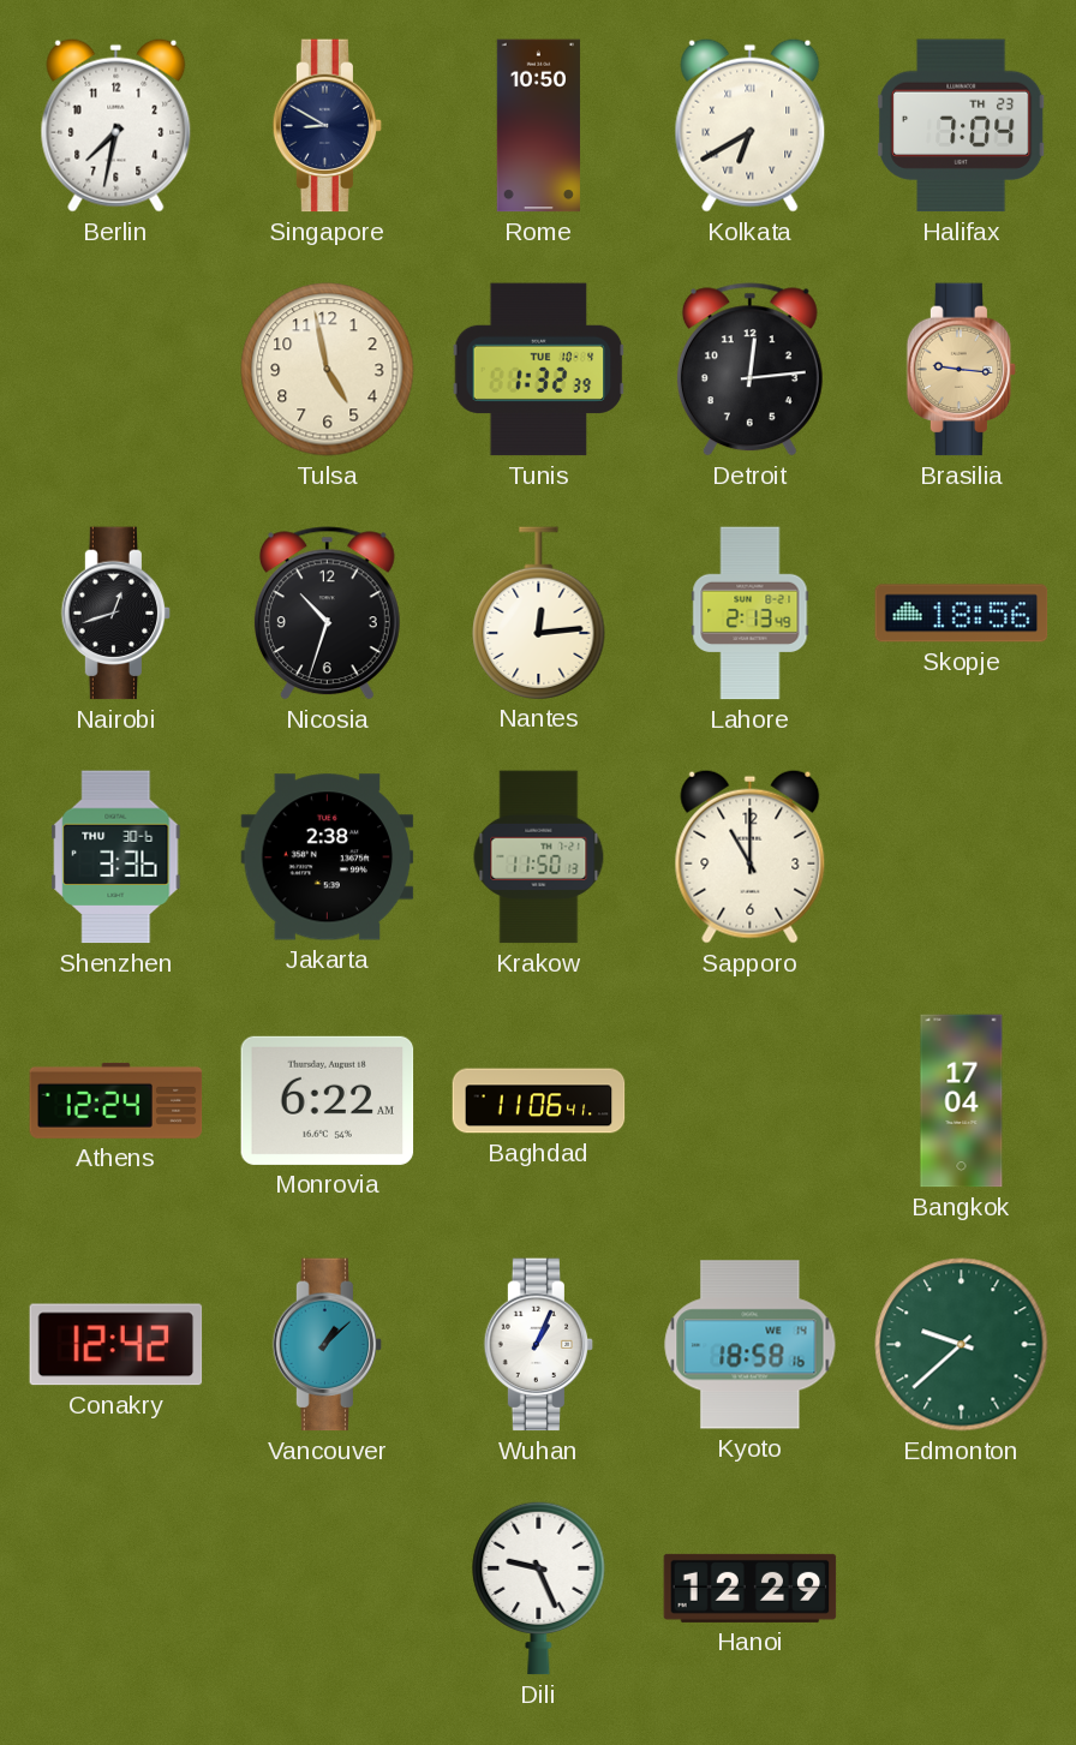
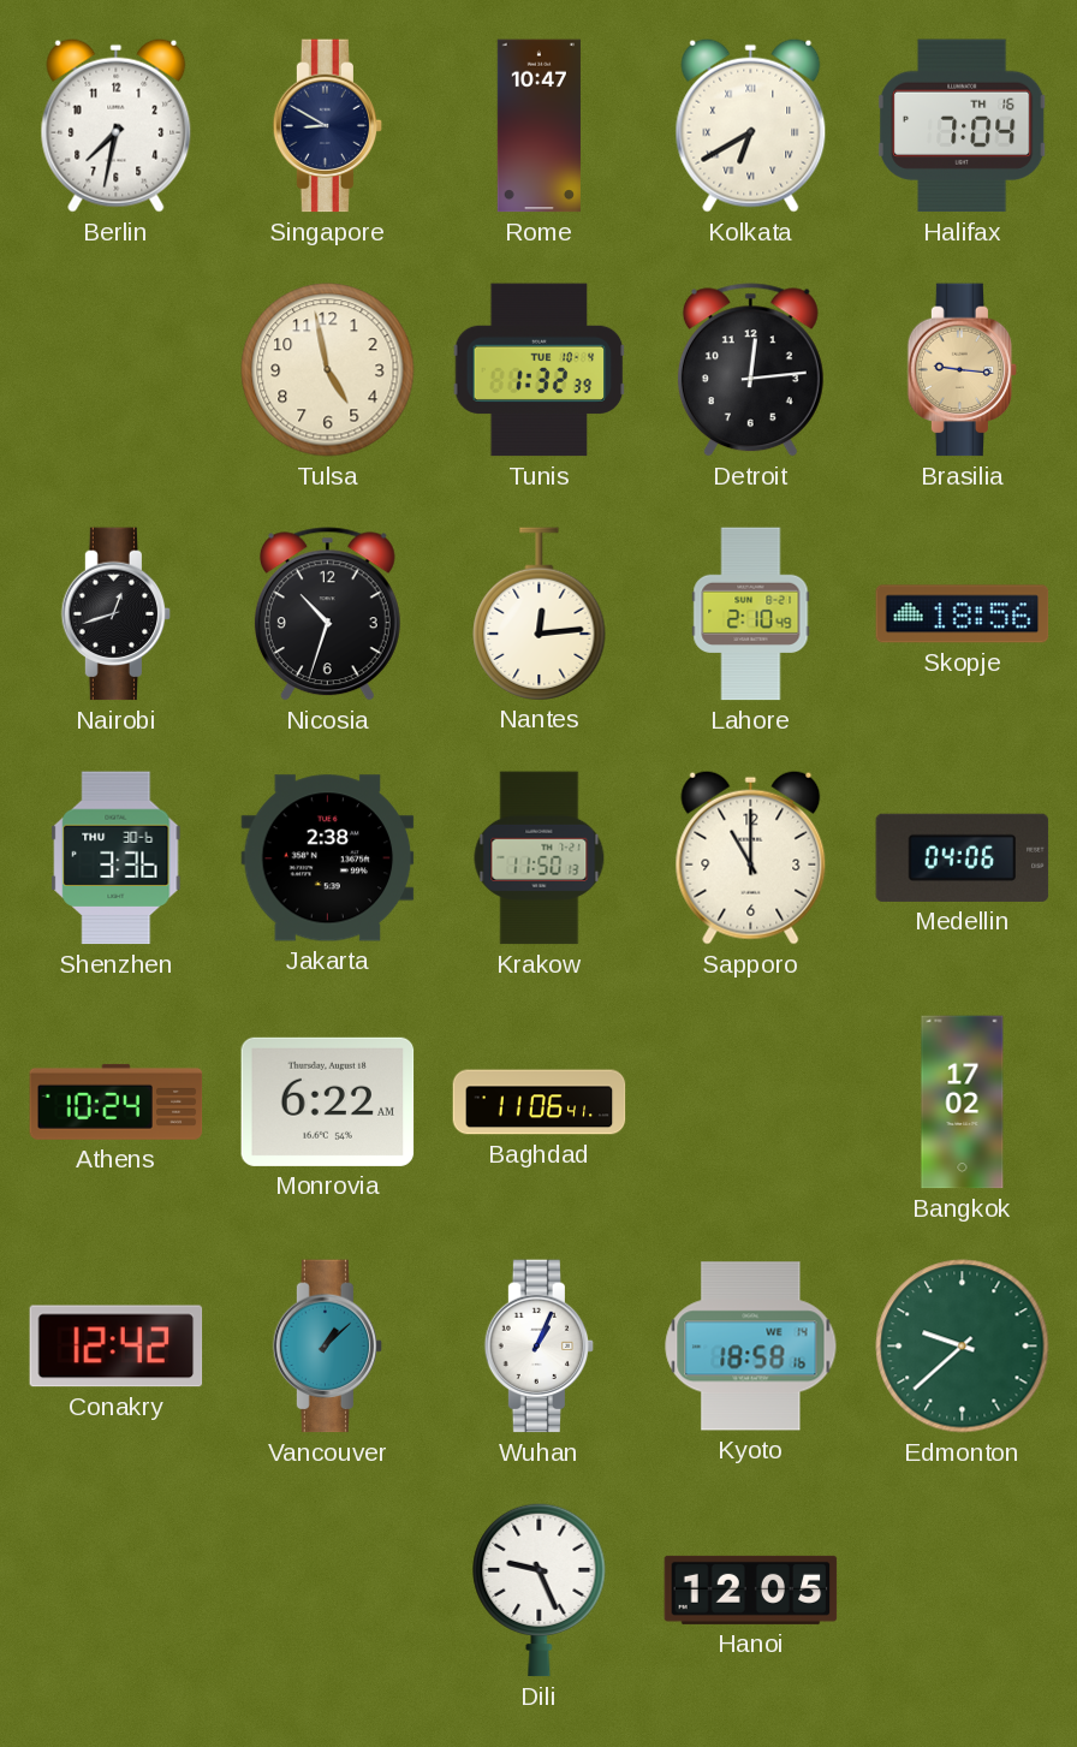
Rome: 10:50 -> 10:47 (538, 126)
Halifax date: TH 23 -> TH 16 (963, 126)
Lahore: 2:13 -> 2:10 (751, 614)
Medellin: none -> 04:06 (963, 857)
Athens: 12:24 -> 10:24 (117, 1101)
Bangkok: 17:04 -> 17:02 (963, 1103)
Hanoi: 12:29 -> 12:05 (751, 1589)
